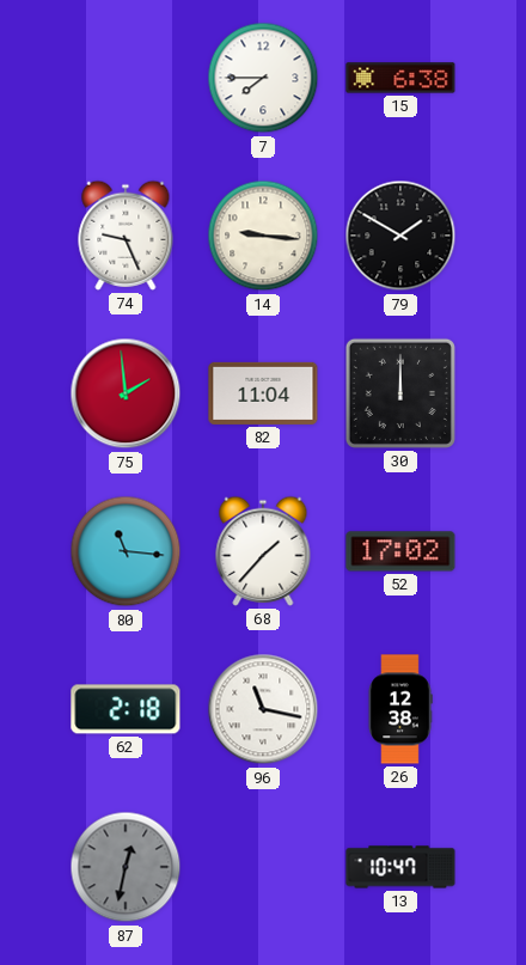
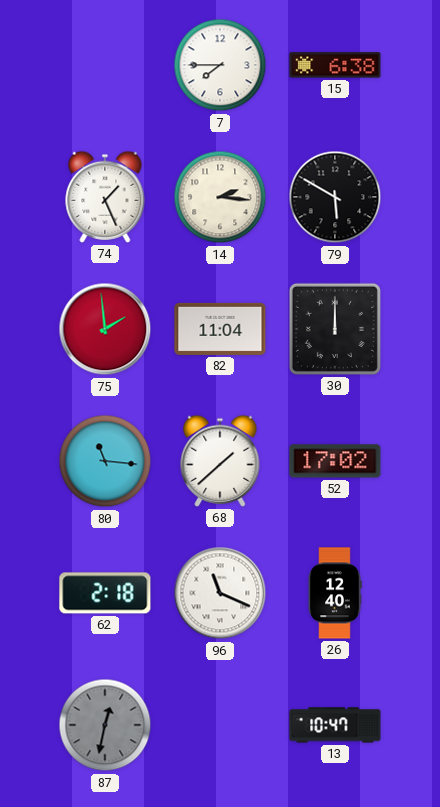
74: 9:26 -> 1:26 (105, 197)
14: 9:16 -> 2:16 (220, 197)
79: 1:50 -> 5:50 (335, 197)
68: 1:37 -> 1:38 (220, 461)
96: 11:17 -> 11:19 (220, 593)
26: 12:38 -> 12:40 (335, 593)
